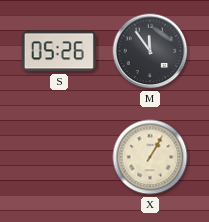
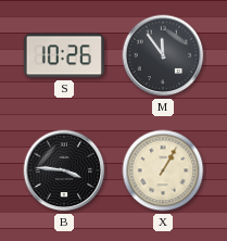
S: 05:26 -> 10:26 (63, 55)
B: none -> 3:46 (64, 170)
